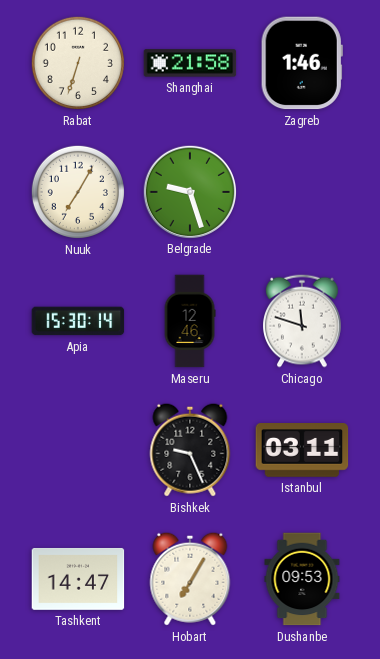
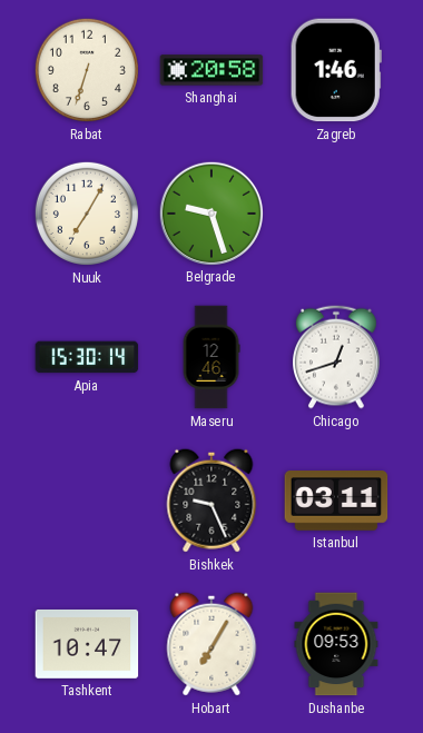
Shanghai: 21:58 -> 20:58 (211, 70)
Chicago: 11:48 -> 12:42 (337, 357)
Tashkent: 14:47 -> 10:47 (87, 644)
